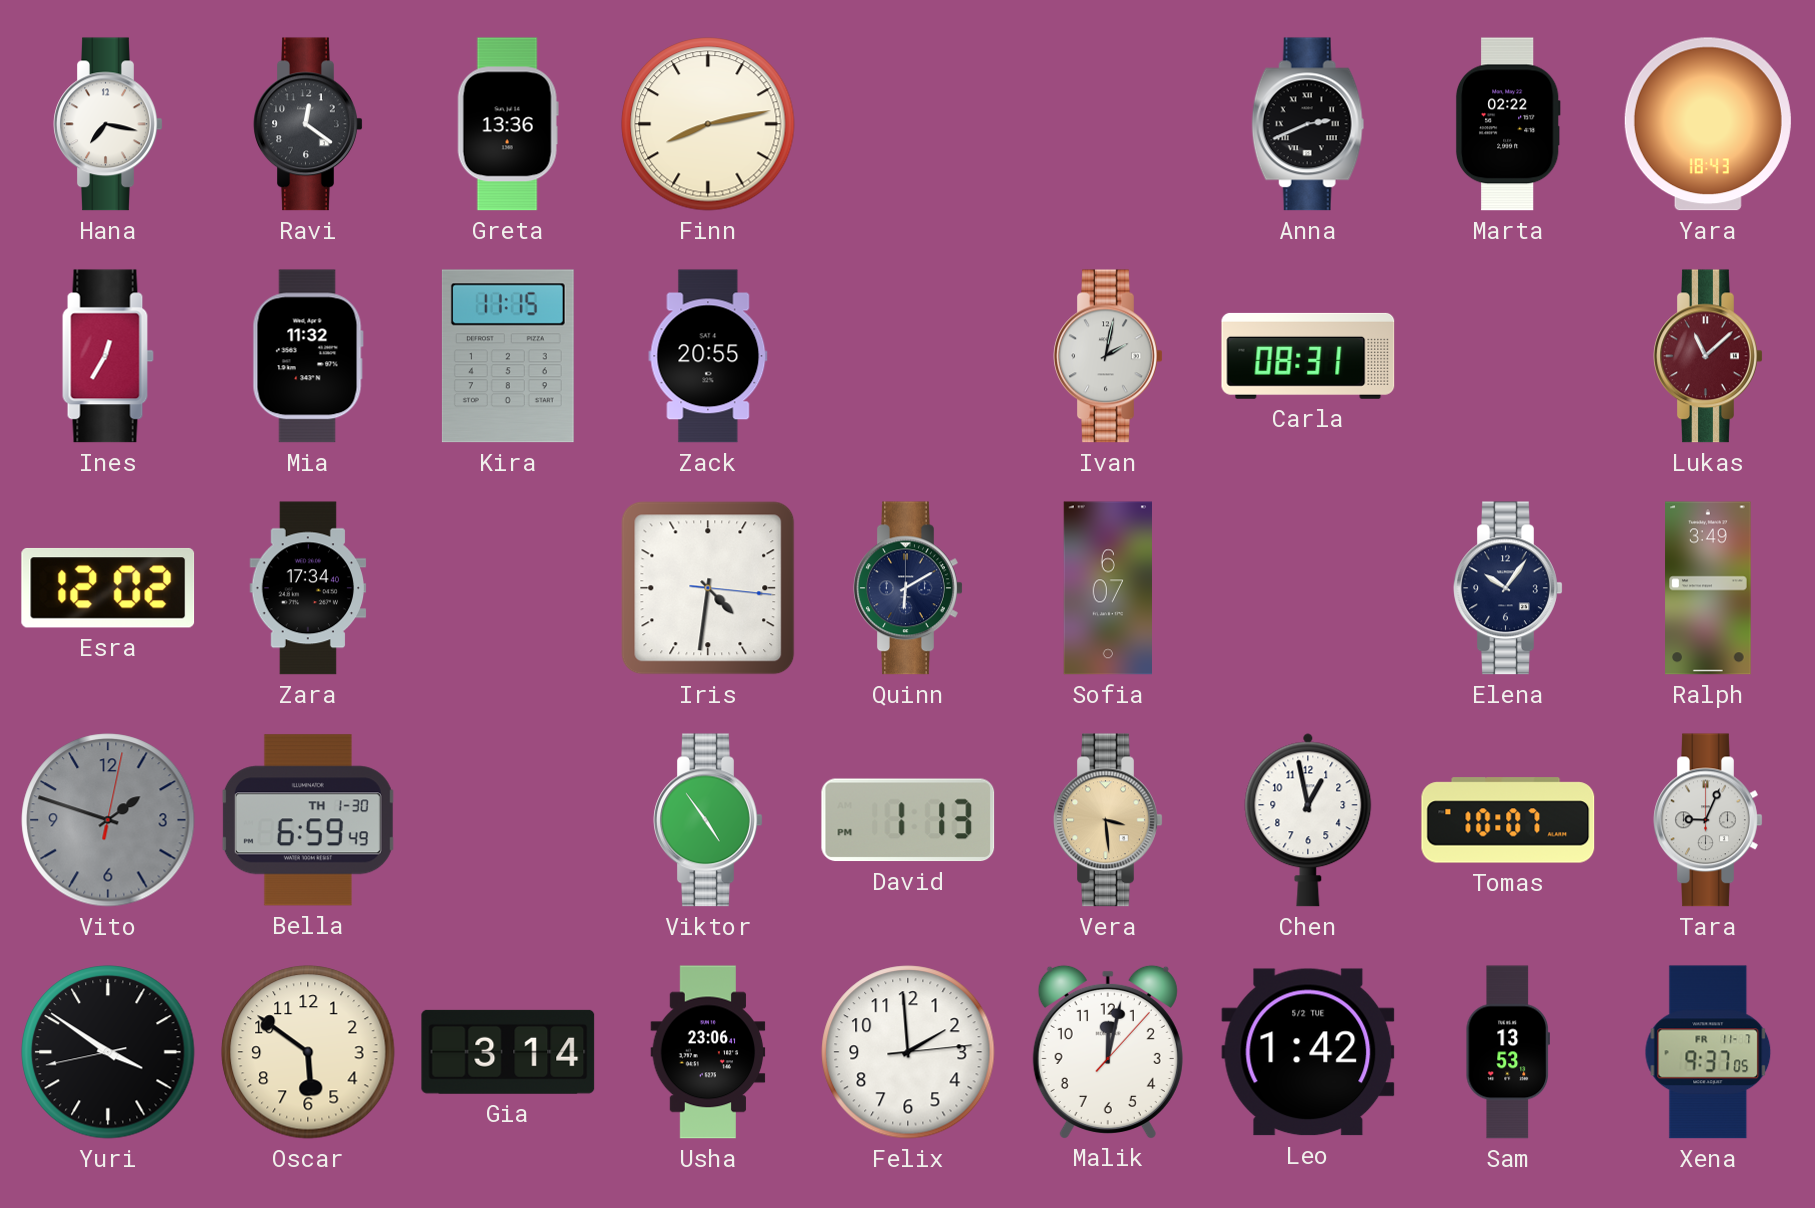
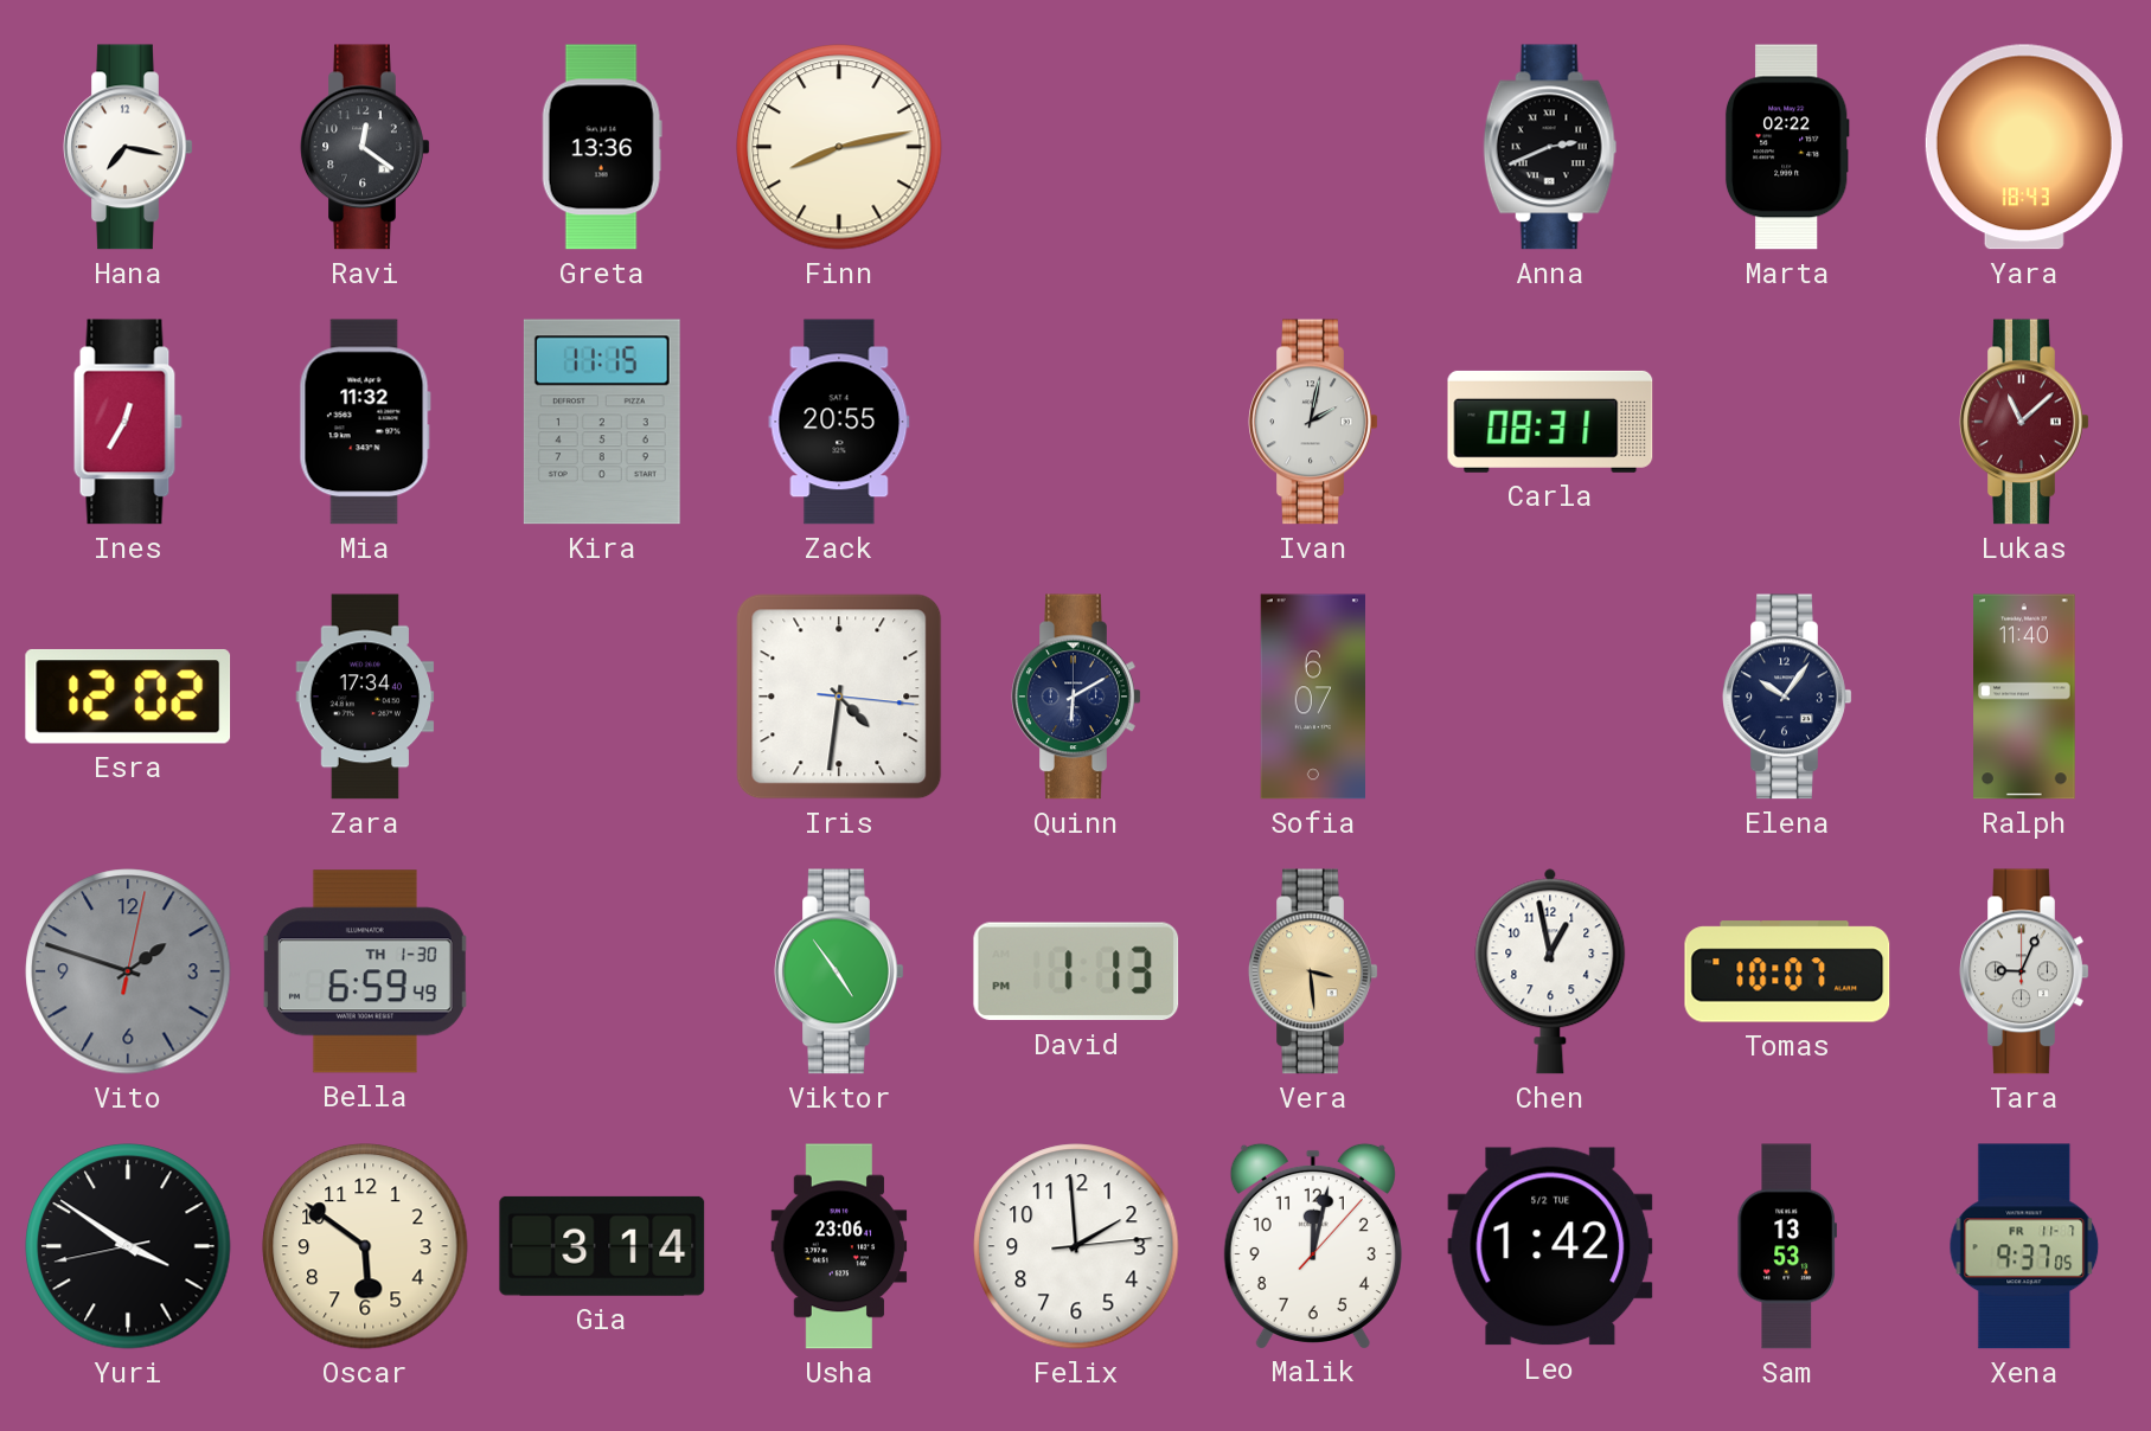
Ralph: 3:49 -> 11:40 (2024, 697)
